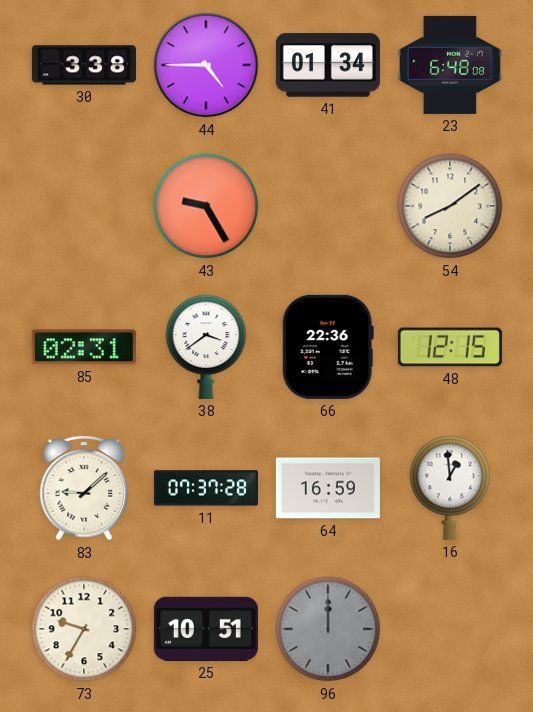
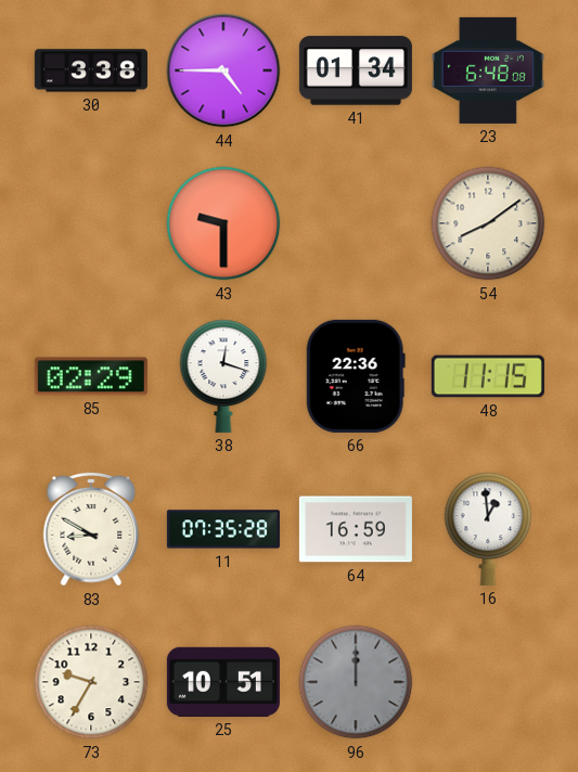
43: 9:25 -> 9:30 (223, 223)
85: 02:31 -> 02:29 (91, 376)
38: 3:39 -> 12:18 (223, 376)
48: 12:15 -> 11:15 (488, 376)
83: 9:08 -> 8:50 (91, 529)
11: 07:37 -> 07:35 (223, 529)
